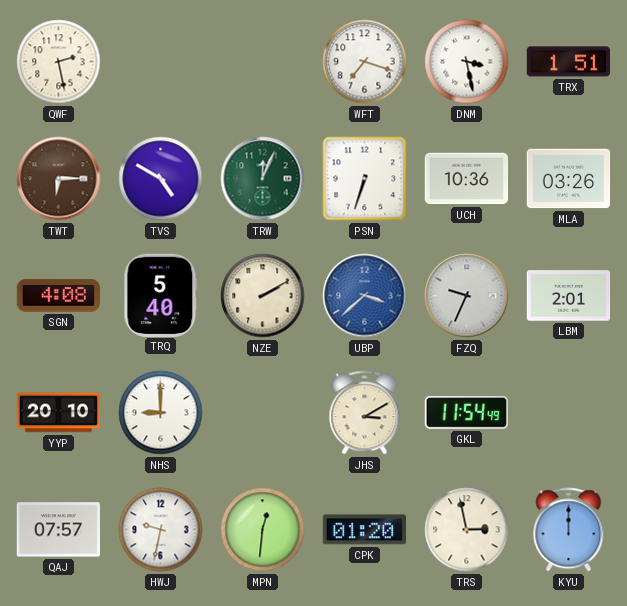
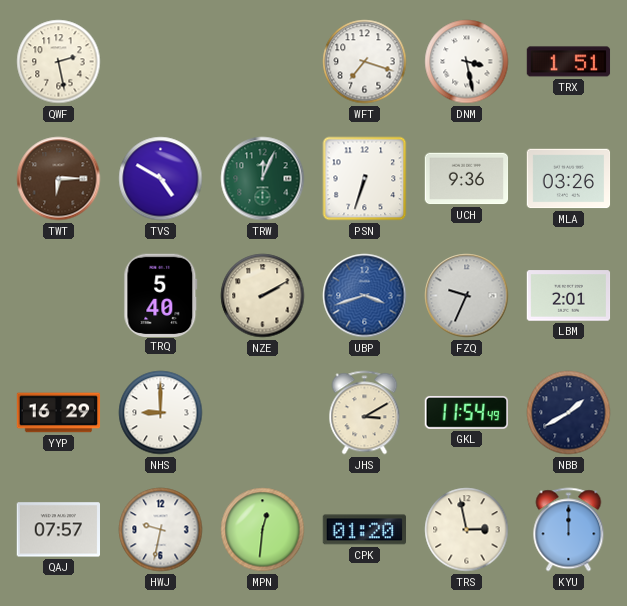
UCH: 10:36 -> 9:36 (467, 179)
SGN: 4:08 -> none (58, 296)
UBP: 3:38 -> 3:42 (365, 296)
YYP: 20:10 -> 16:29 (59, 413)
NBB: none -> 1:40 (569, 413)
